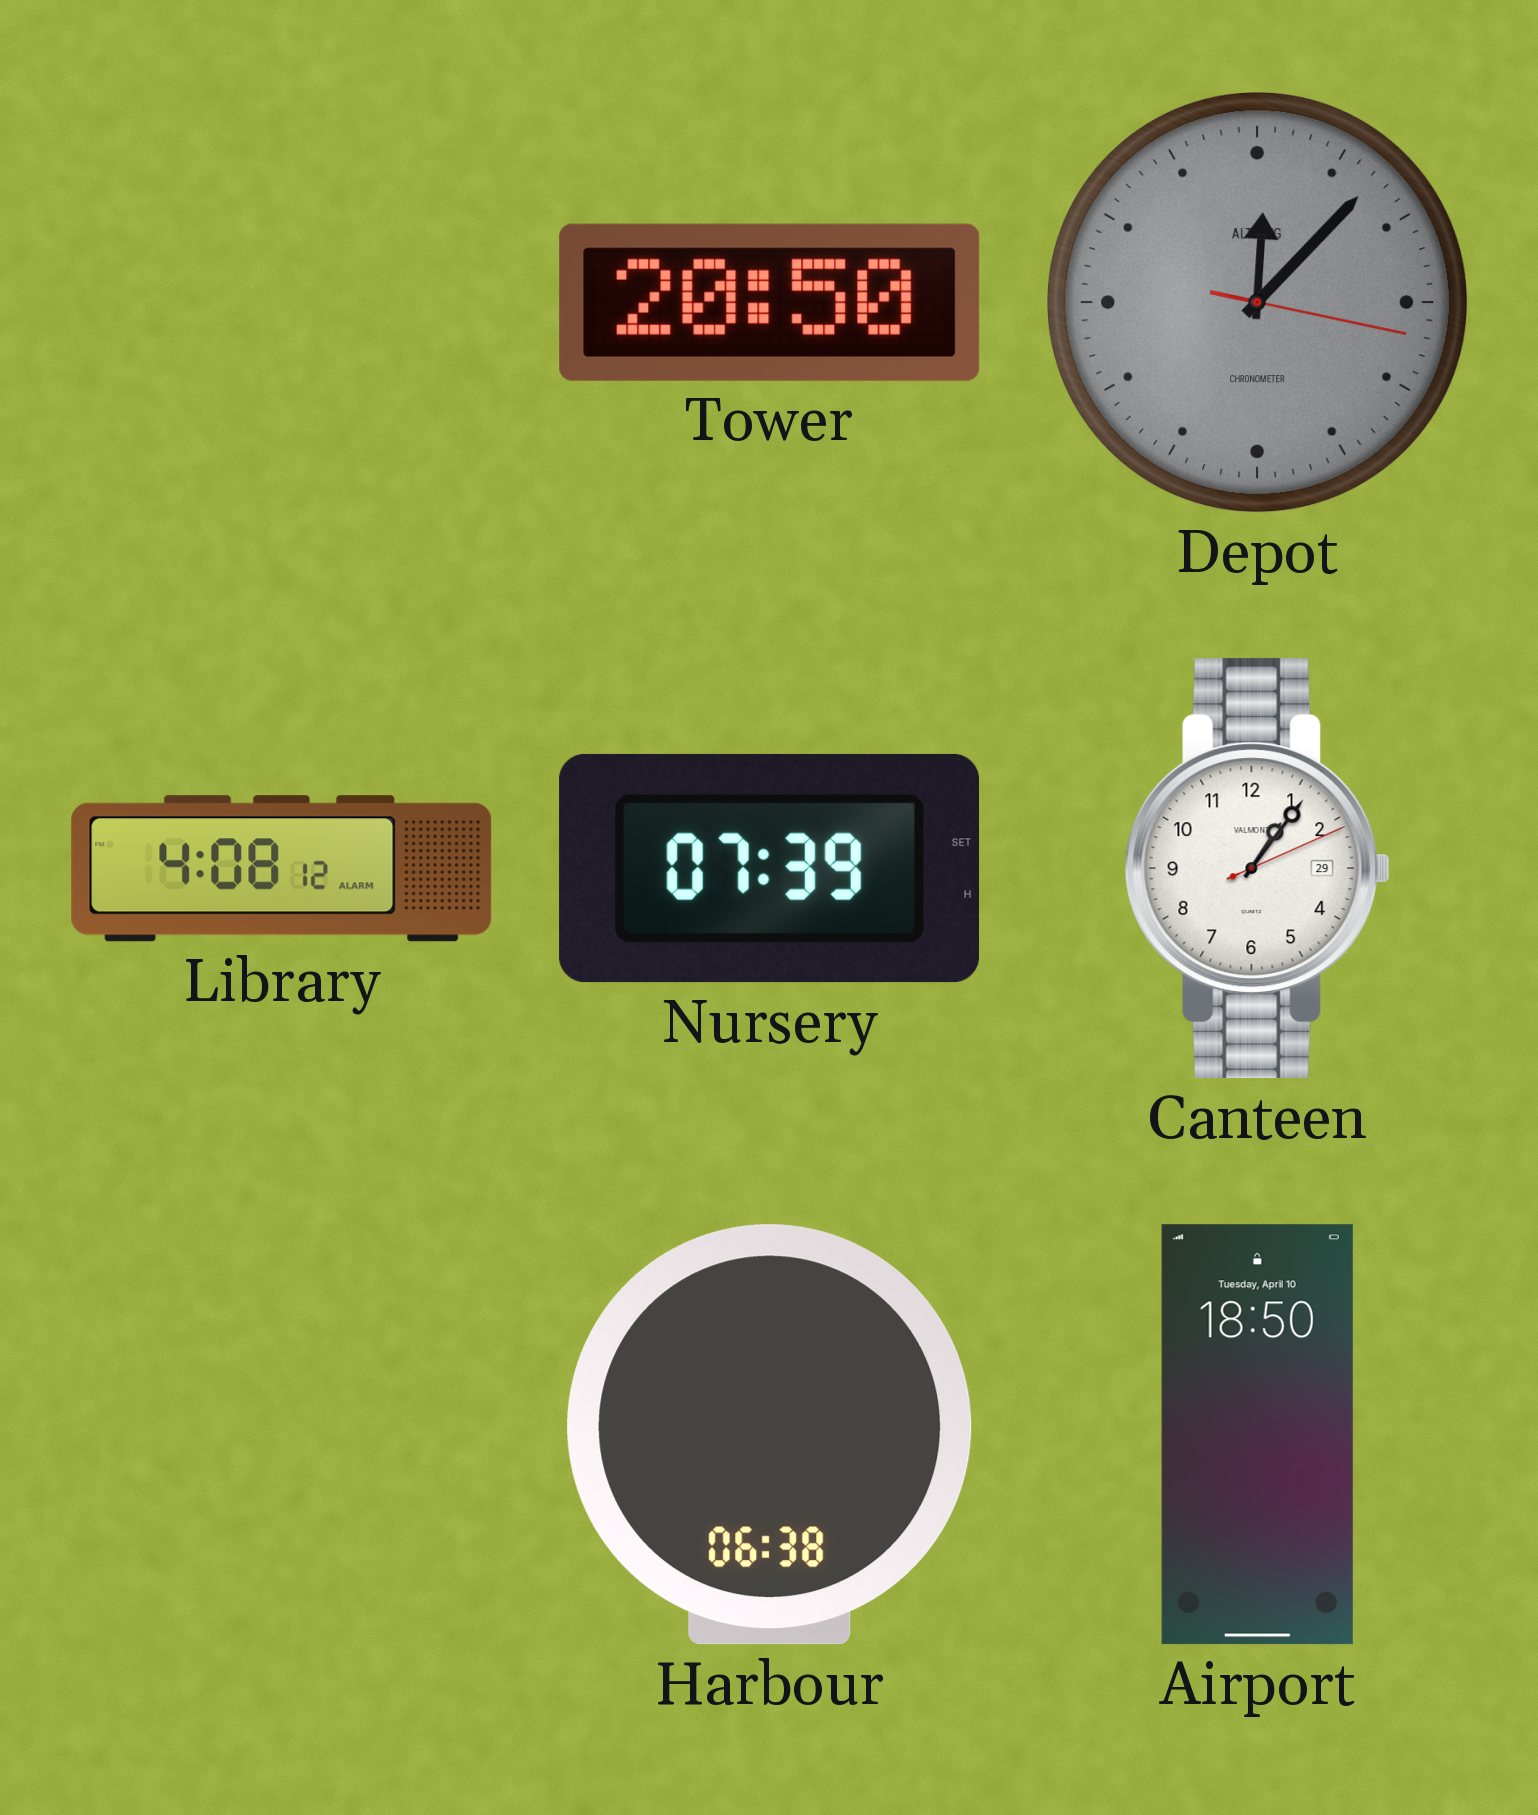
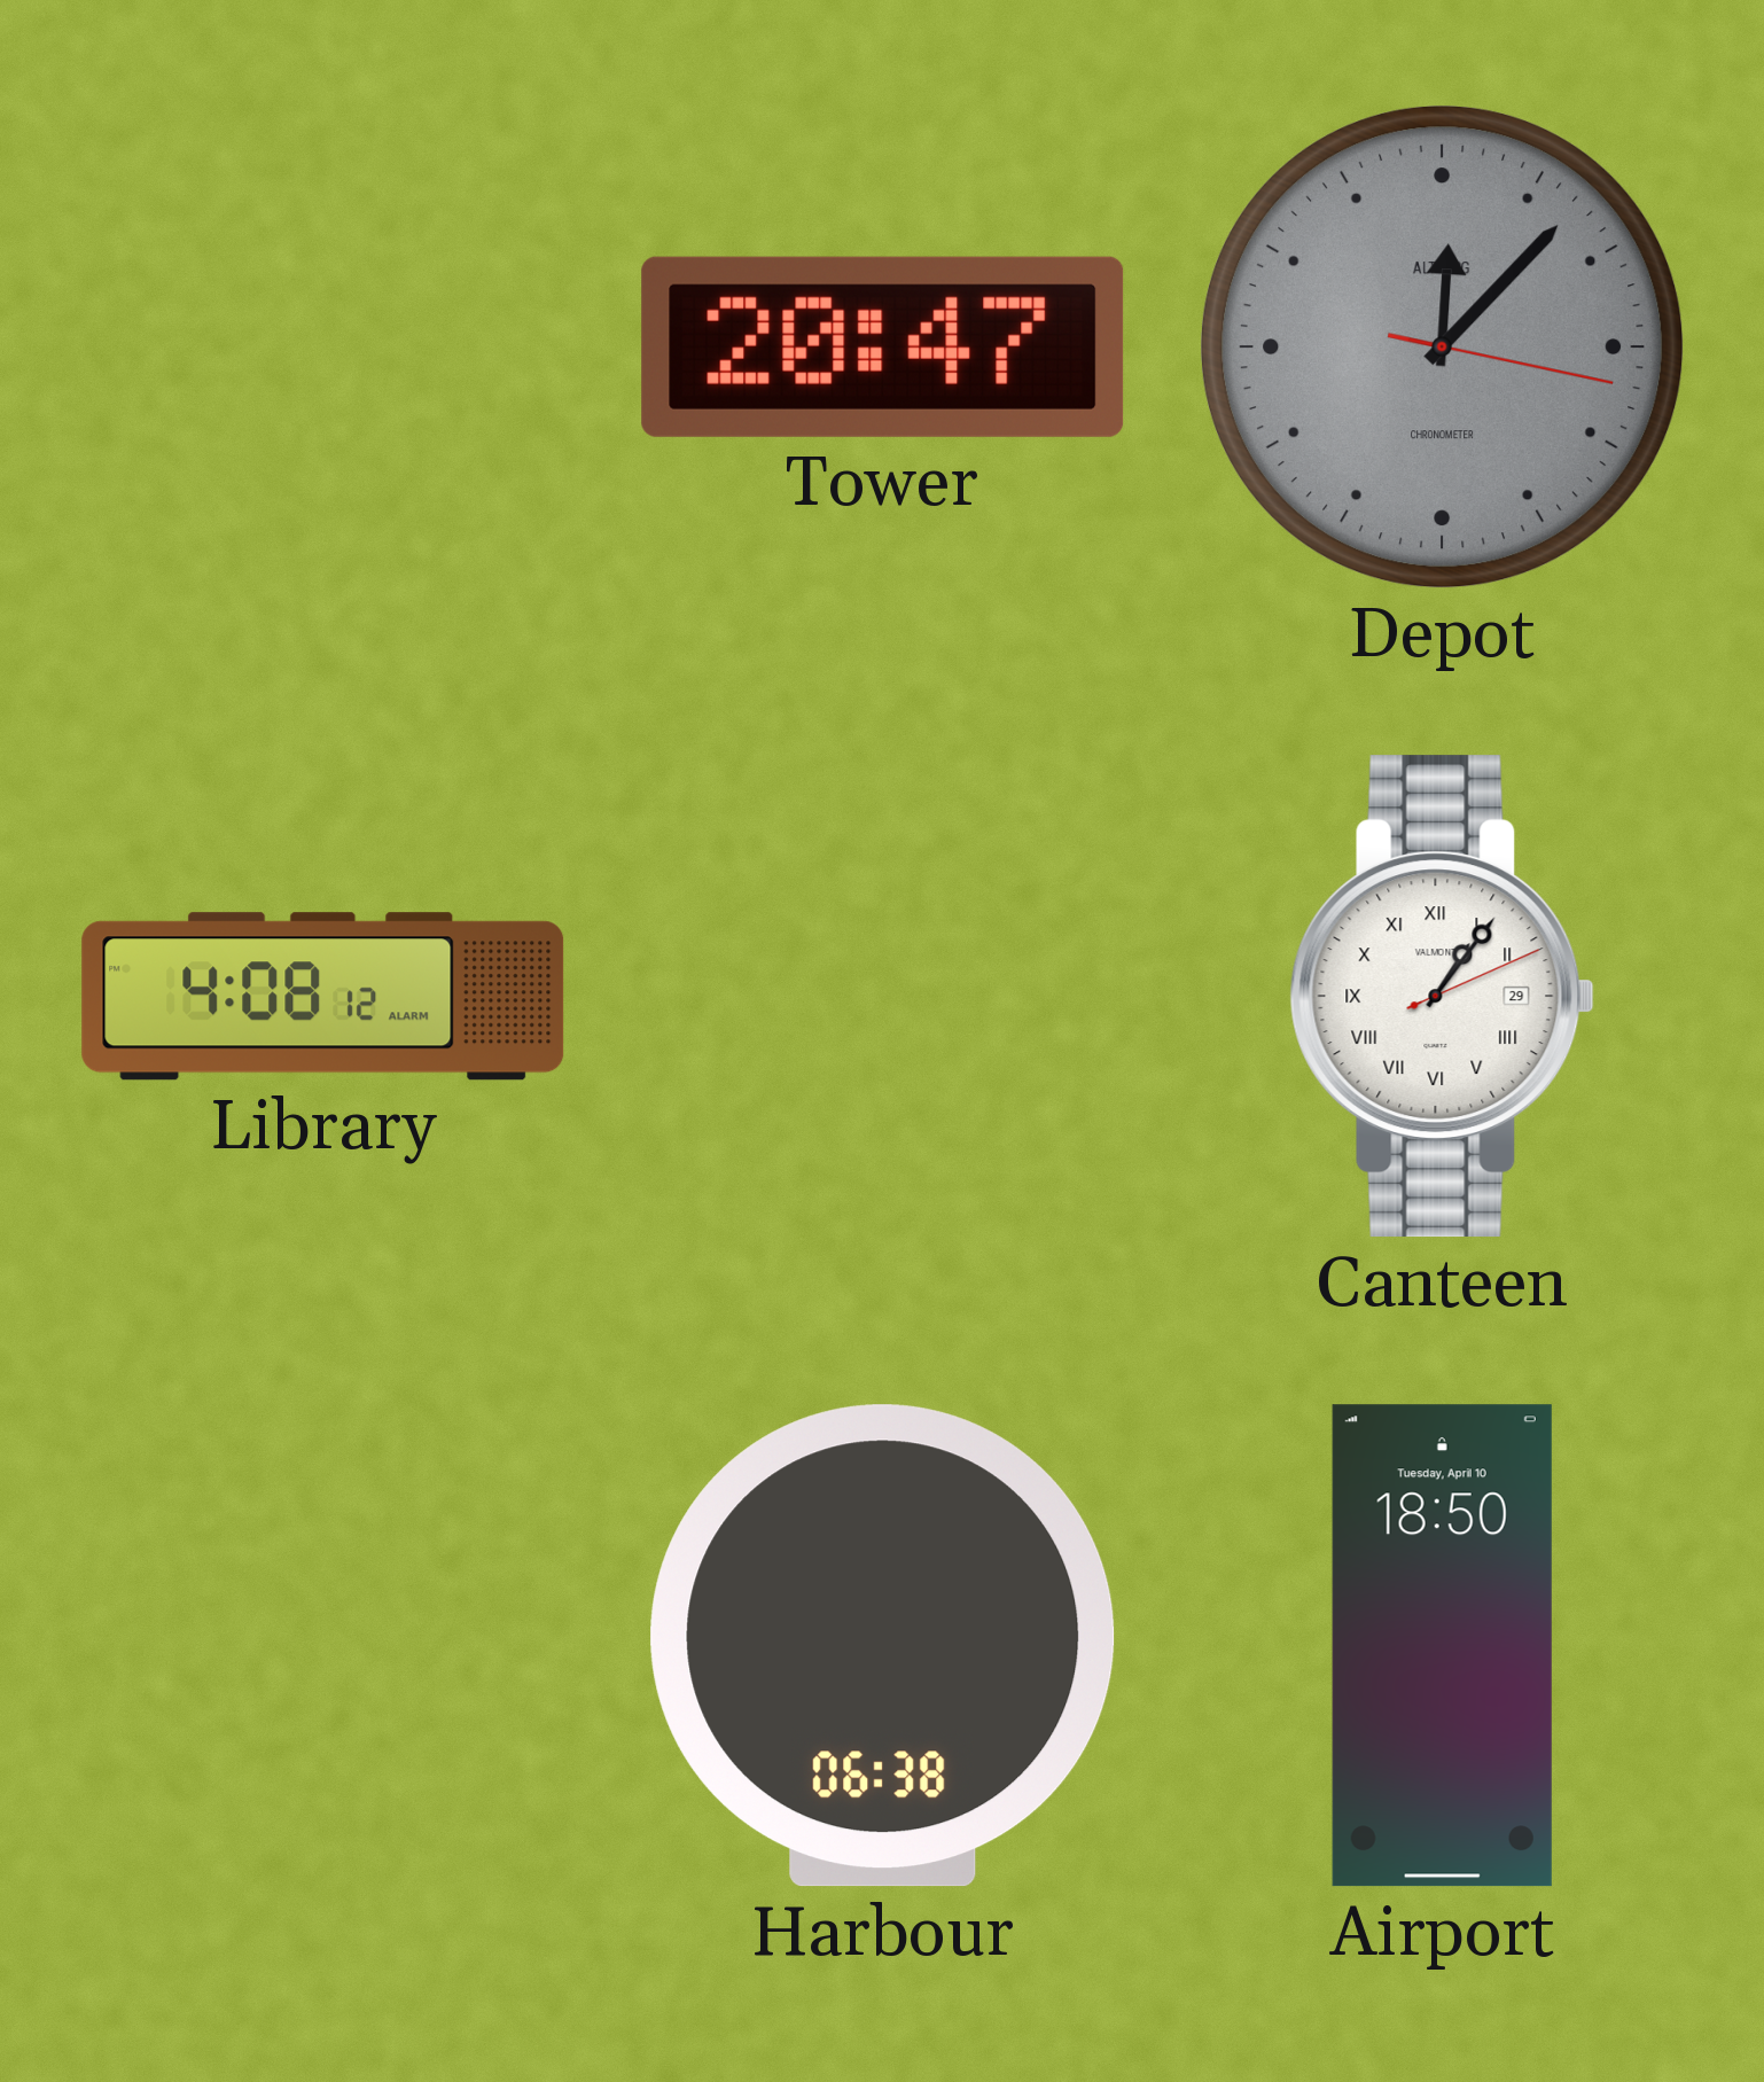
Tower: 20:50 -> 20:47 (883, 346)
Nursery: 07:39 -> none (769, 868)
Canteen numerals: Arabic -> Roman (1442, 997)
